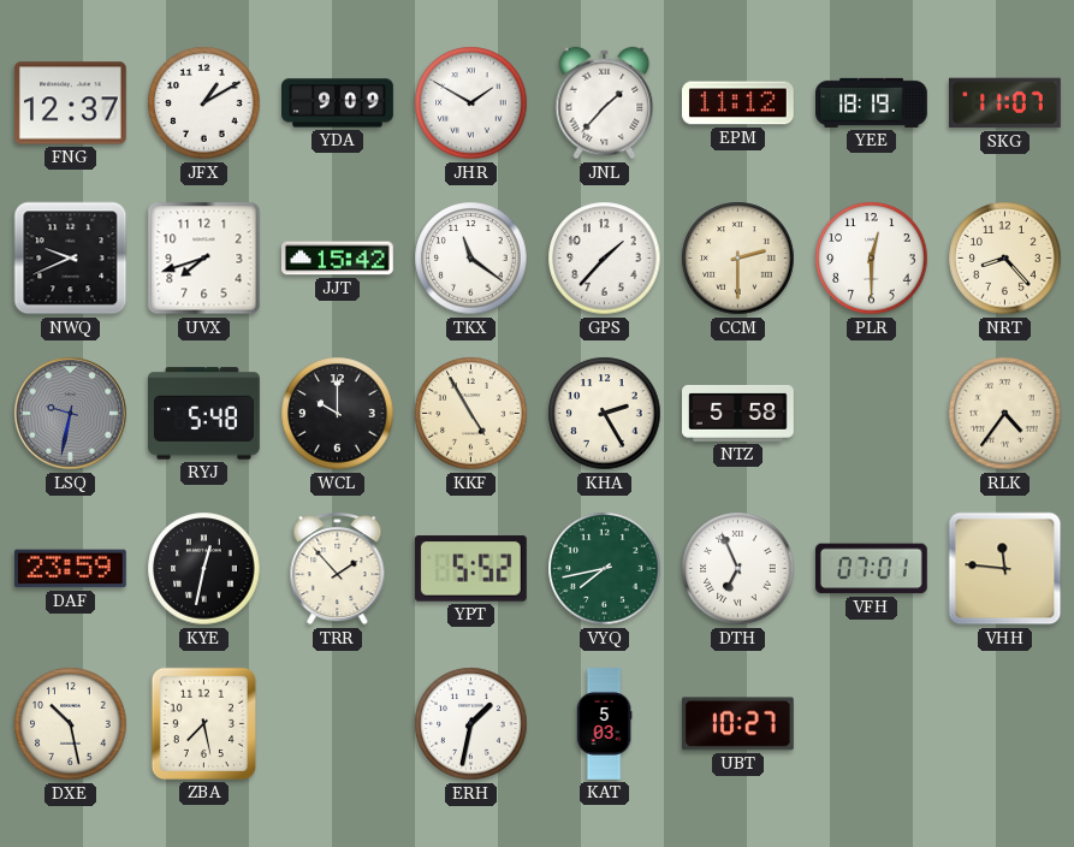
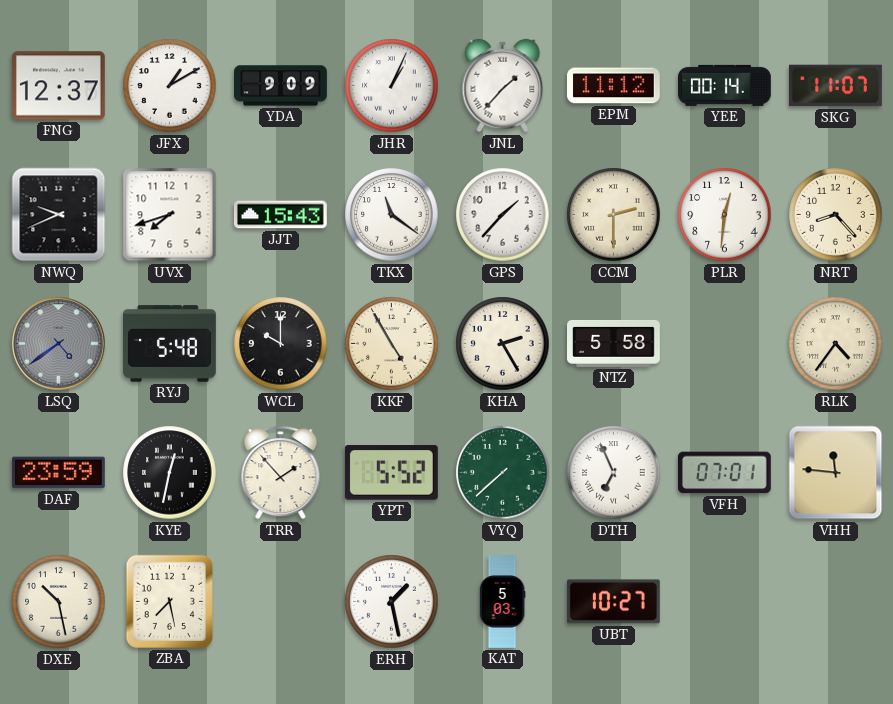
JHR: 1:50 -> 1:04 (392, 86)
YEE: 18:19 -> 00:14 (725, 85)
JJT: 15:42 -> 15:43 (280, 215)
PLR: 12:30 -> 12:31 (725, 215)
LSQ: 9:32 -> 4:39 (59, 344)
VYQ: 7:43 -> 7:38 (503, 473)
ERH: 1:32 -> 1:28 (392, 602)
